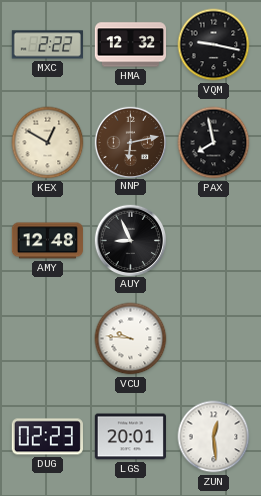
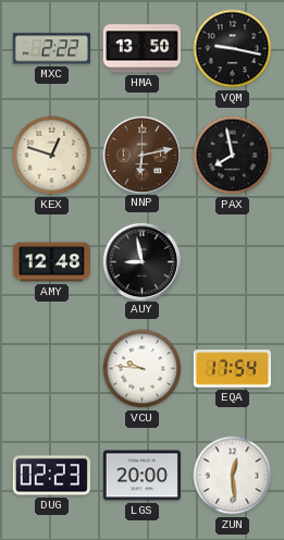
HMA: 12:32 -> 13:50 (141, 49)
KEX: 12:50 -> 12:48 (52, 156)
AUY: 8:56 -> 8:58 (141, 261)
EQA: none -> 17:54 (232, 369)
LGS: 20:01 -> 20:00 (141, 476)
